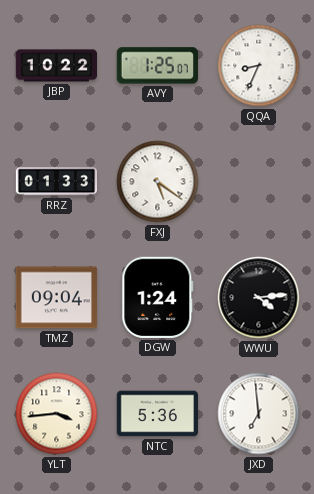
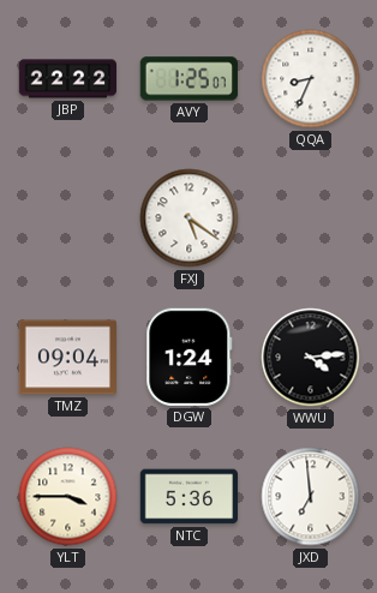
JBP: 10:22 -> 22:22 (67, 79)
RRZ: 01:33 -> none (57, 182)
YLT: 3:44 -> 3:45 (68, 497)
